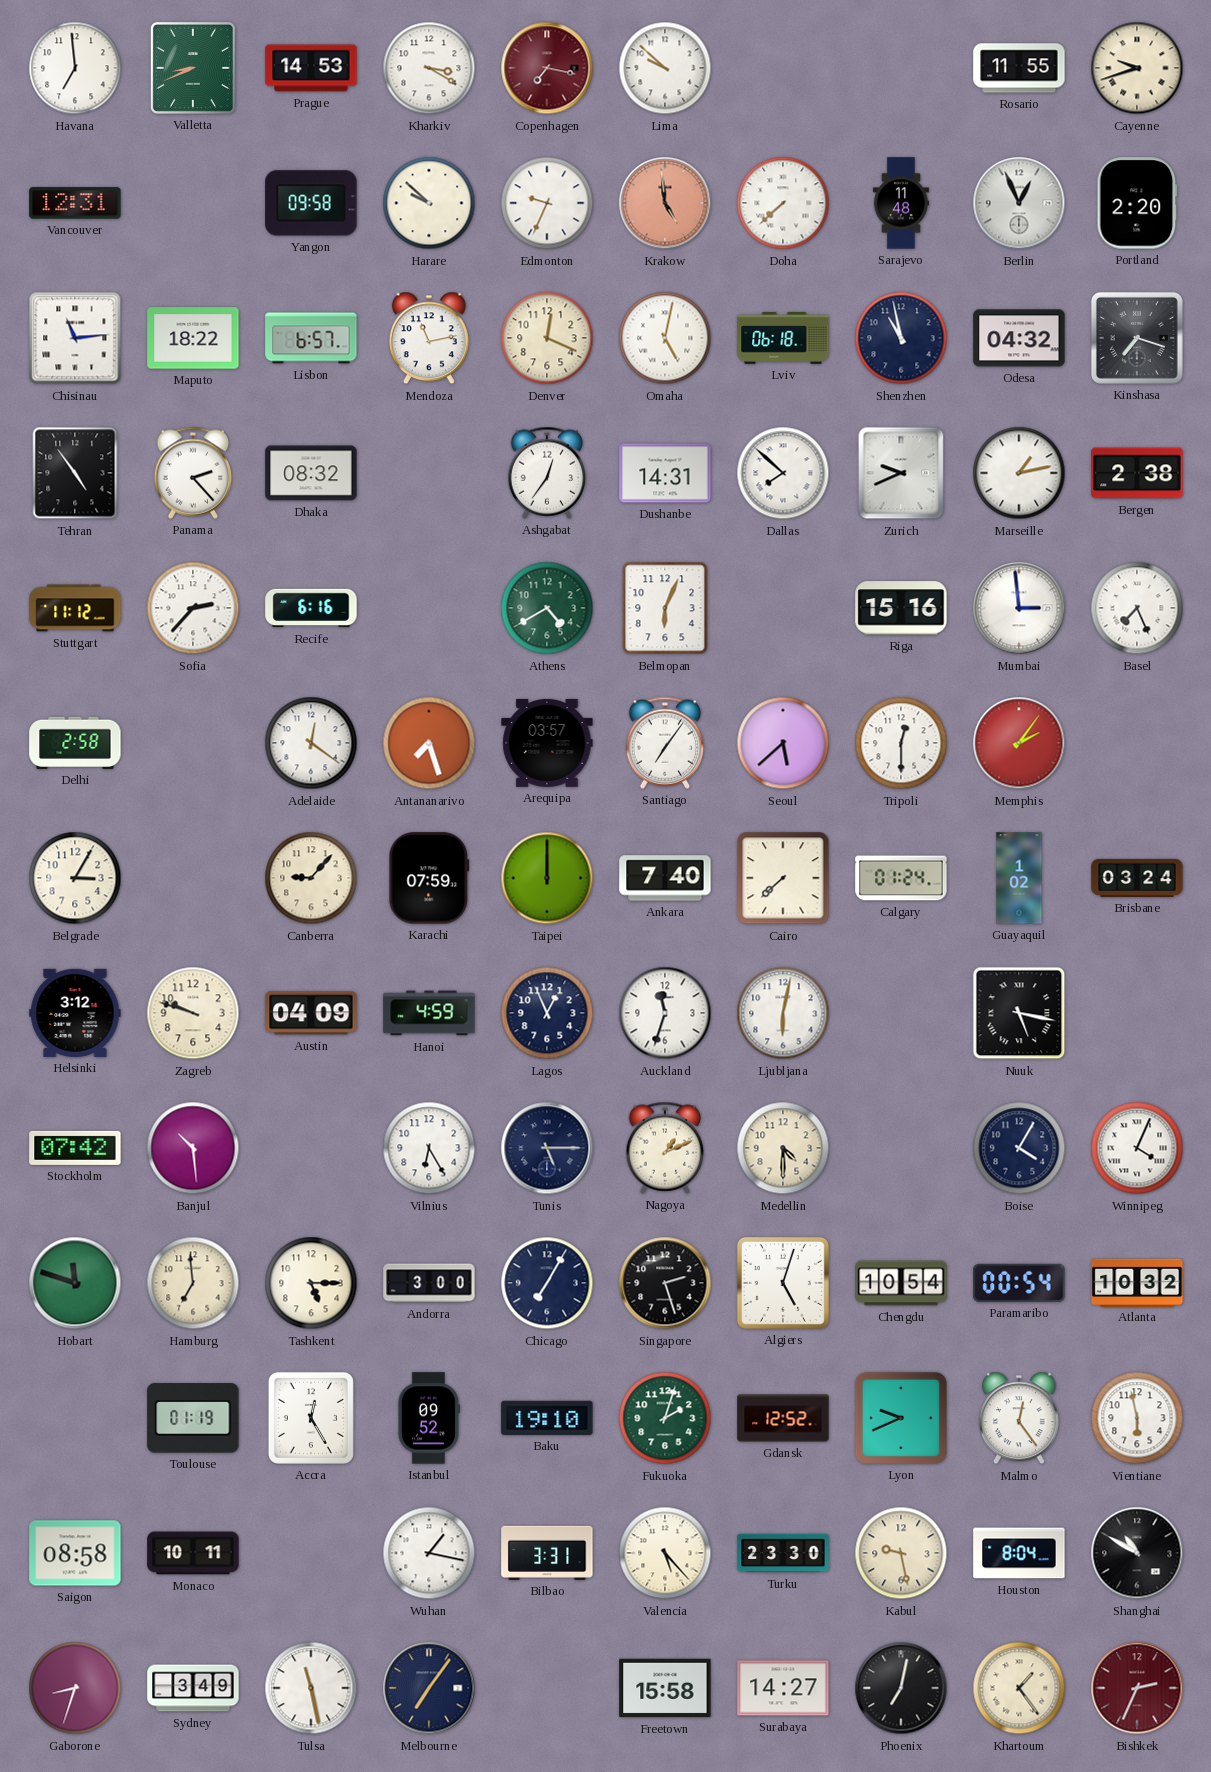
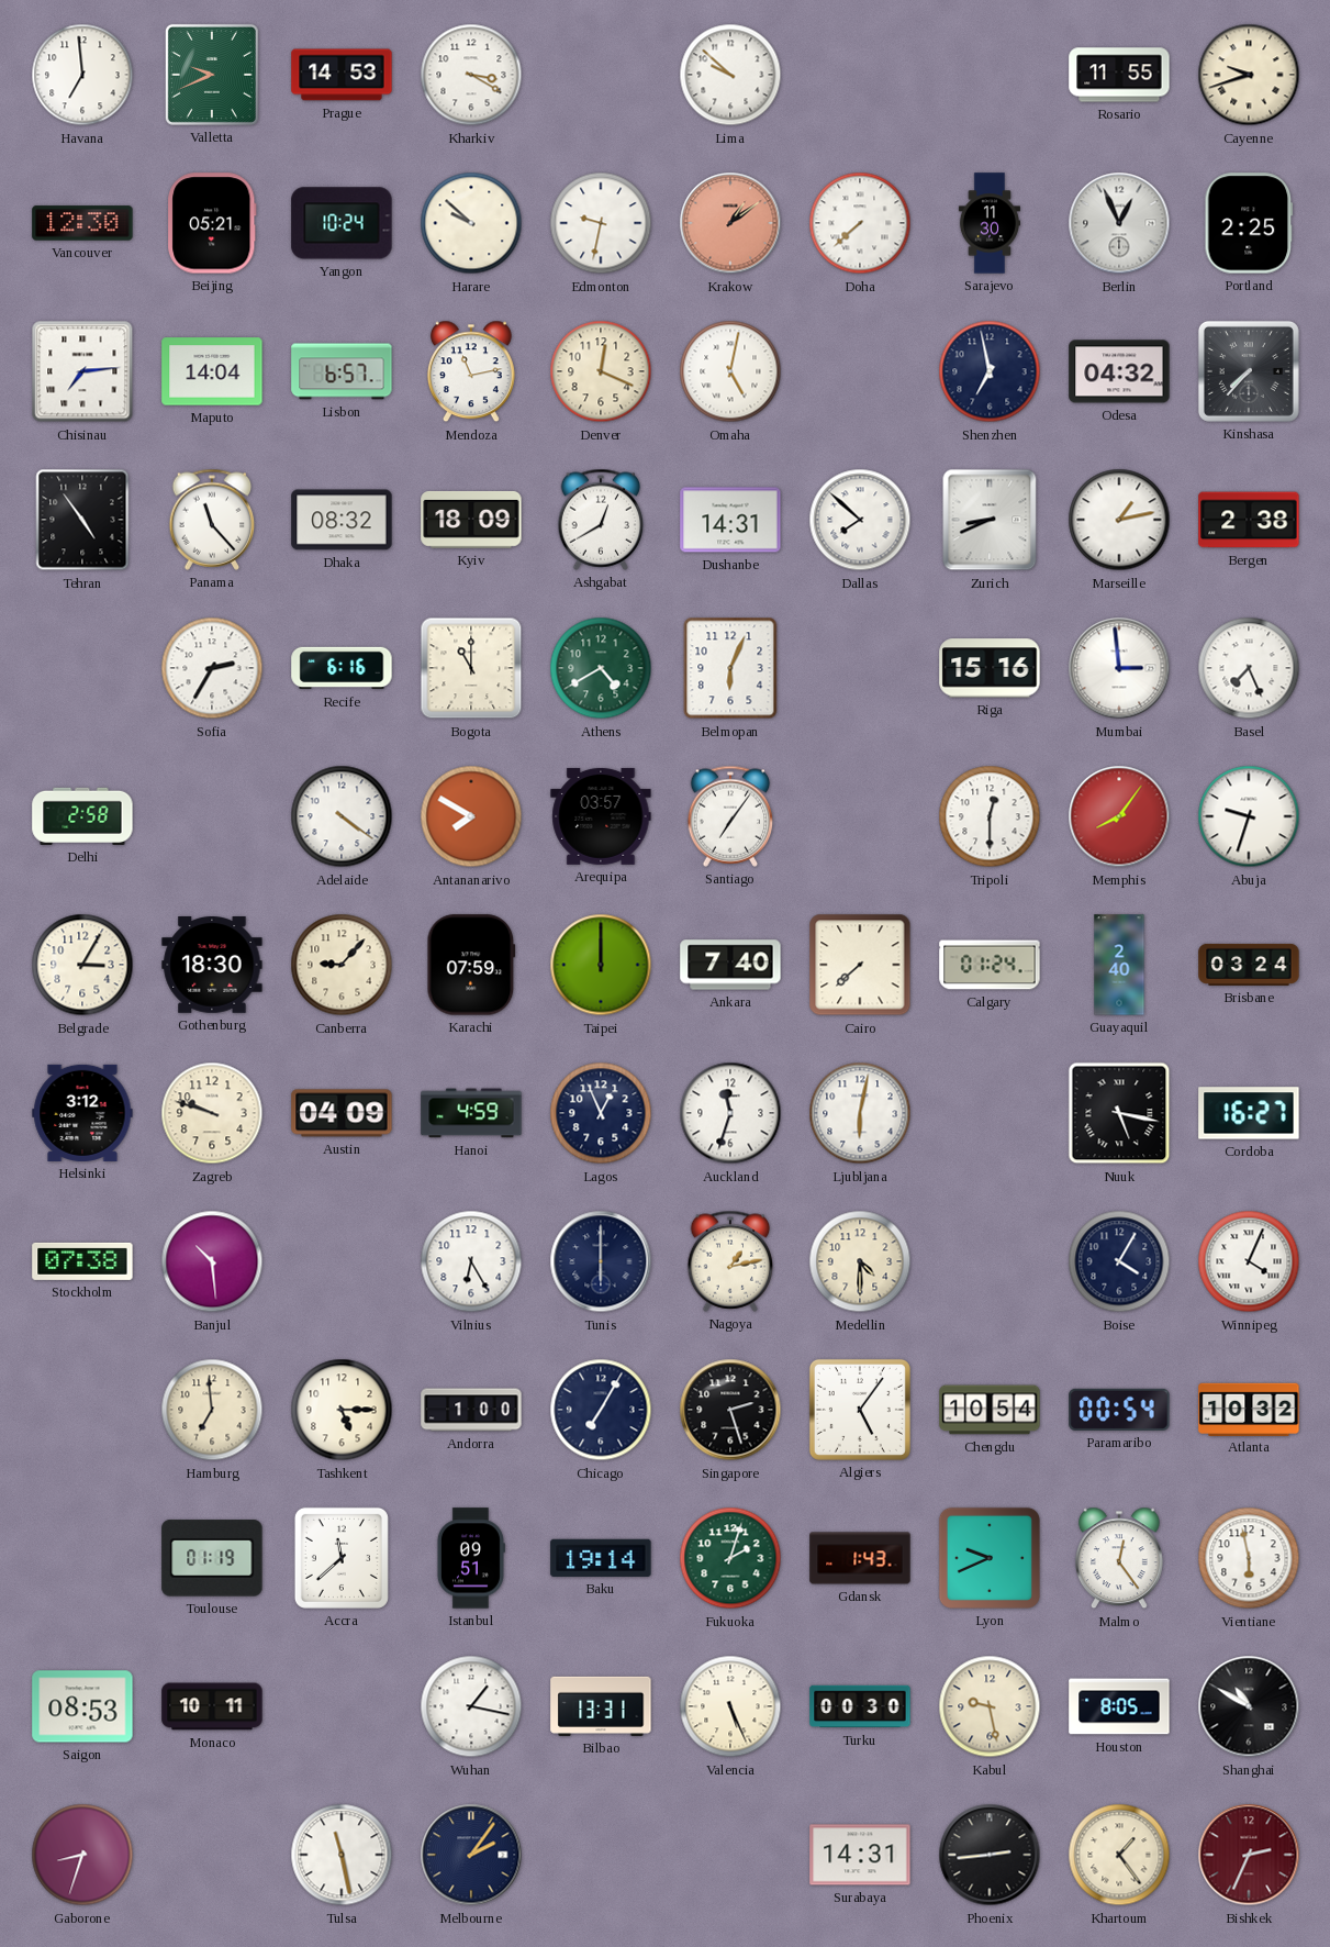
Valletta: 8:41 -> 9:41 (212, 75)
Copenhagen: 7:17 -> none (547, 68)
Vancouver: 12:31 -> 12:30 (82, 223)
Beijing: none -> 05:21 (212, 223)
Yangon: 09:58 -> 10:24 (342, 223)
Edmonton: 9:34 -> 9:32 (601, 223)
Krakow: 4:59 -> 1:09 (730, 223)
Sarajevo: 11:48 -> 11:30 (990, 223)
Portland: 2:20 -> 2:25 (1249, 223)
Chisinau: 11:14 -> 7:14 (82, 371)
Maputo: 18:22 -> 14:04 (212, 371)
Lviv: 06:18 -> none (783, 338)
Shenzhen: 10:58 -> 6:58 (990, 371)
Kinshasa: 7:18 -> 7:37 (1249, 371)
Panama: 2:23 -> 11:23 (212, 520)
Kyiv: none -> 18:09 (471, 520)
Ashgabat: 12:36 -> 12:40 (601, 520)
Zurich: 9:41 -> 8:41 (990, 520)
Stuttgart: 11:12 -> none (75, 608)
Sofia: 2:37 -> 2:35 (212, 668)
Bogota: none -> 11:00 (471, 668)
Adelaide: 12:21 -> 4:21 (342, 816)
Antananarivo: 7:27 -> 7:50 (471, 816)
Seoul: 5:38 -> none (783, 743)
Memphis: 2:06 -> 8:06 (1119, 816)
Abuja: none -> 9:33 (1249, 816)
Gothenburg: none -> 18:30 (212, 966)
Guayaquil: 1:02 -> 2:40 (1119, 965)
Cordoba: none -> 16:27 (1249, 1113)
Stockholm: 07:42 -> 07:38 (82, 1261)
Tunis: 5:15 -> 6:00 (601, 1261)
Nagoya: 1:11 -> 1:13 (730, 1261)
Hobart: 11:48 -> none (75, 1283)
Andorra: 3:00 -> 1:00 (471, 1410)
Algiers: 5:03 -> 5:06 (860, 1410)
Accra: 12:25 -> 11:38 (342, 1558)
Istanbul: 09:52 -> 09:51 (470, 1558)
Baku: 19:10 -> 19:14 (601, 1558)
Gdansk: 12:52 -> 1:43 (860, 1558)
Saigon: 08:58 -> 08:53 (82, 1706)
Bilbao: 3:31 -> 13:31 (601, 1706)
Valencia: 5:23 -> 5:26 (730, 1706)
Turku: 23:30 -> 00:30 (860, 1706)
Houston: 8:04 -> 8:05 (1119, 1706)
Sydney: 3:49 -> none (193, 1688)
Melbourne: 7:06 -> 2:06 (471, 1855)
Freetown: 15:58 -> none (665, 1688)
Surabaya: 14:27 -> 14:31 (860, 1855)
Phoenix: 7:02 -> 2:44 (990, 1855)
